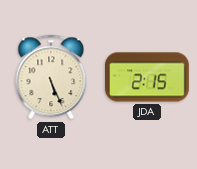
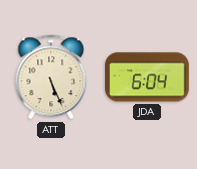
JDA: 2:15 -> 6:04 (148, 77)
